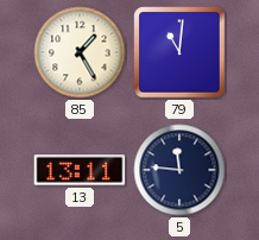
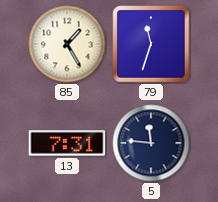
79: 11:01 -> 11:33 (151, 44)
13: 13:11 -> 7:31 (67, 143)
